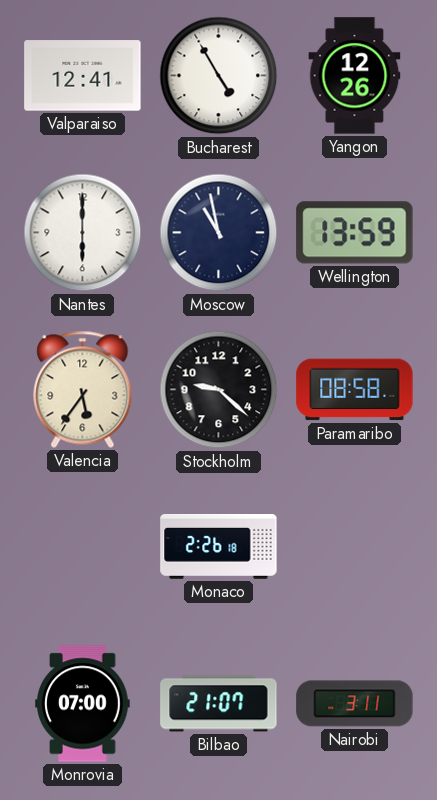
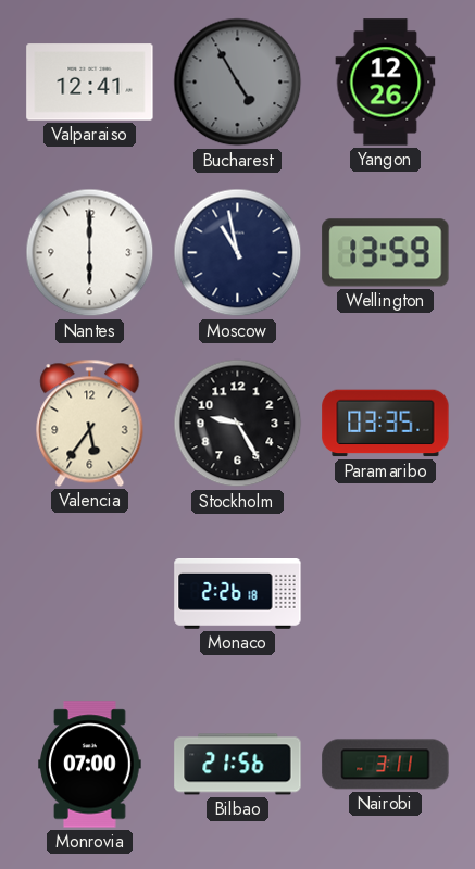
Bucharest dial: white -> grey (238, 83)
Stockholm: 9:22 -> 9:25 (238, 424)
Paramaribo: 08:58 -> 03:35 (386, 424)
Bilbao: 21:07 -> 21:56 (238, 765)
